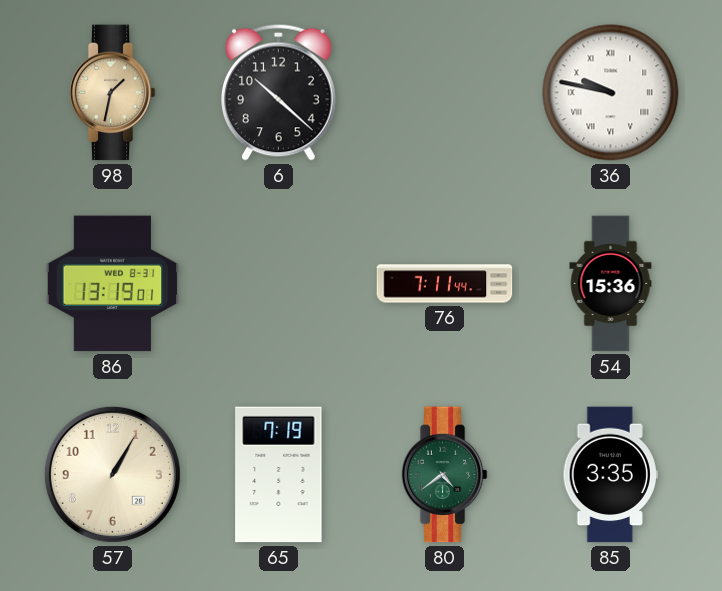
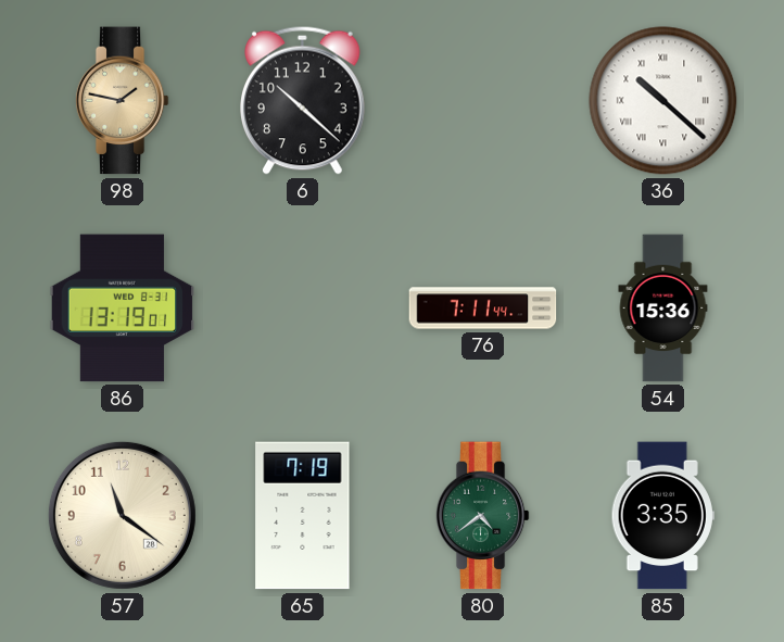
98: 1:32 -> 1:47 (122, 101)
36: 9:47 -> 10:22 (663, 101)
57: 1:05 -> 11:21 (122, 515)
